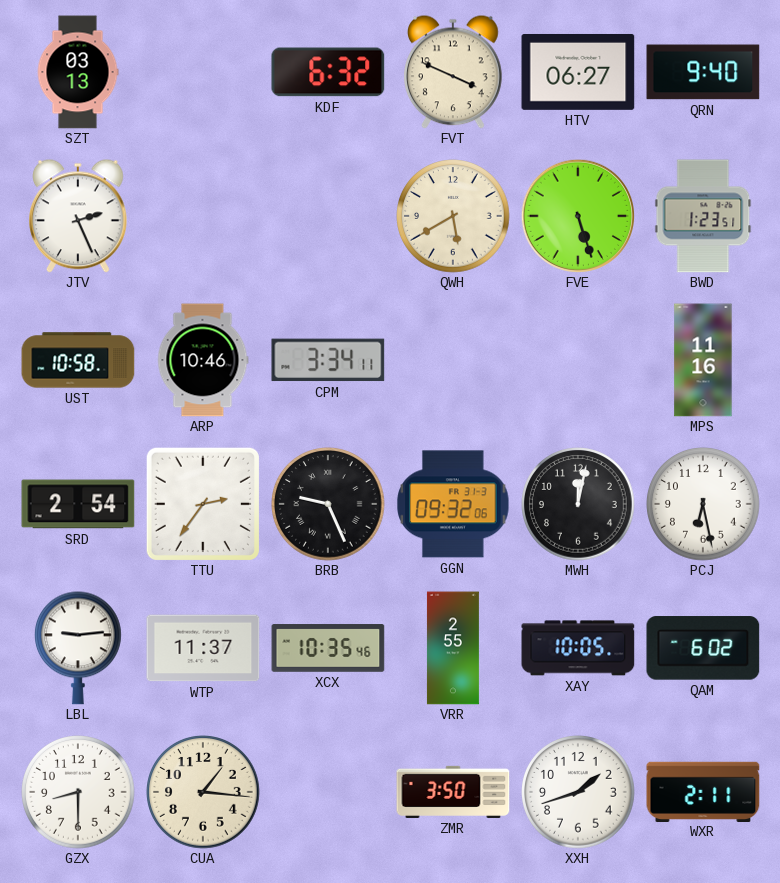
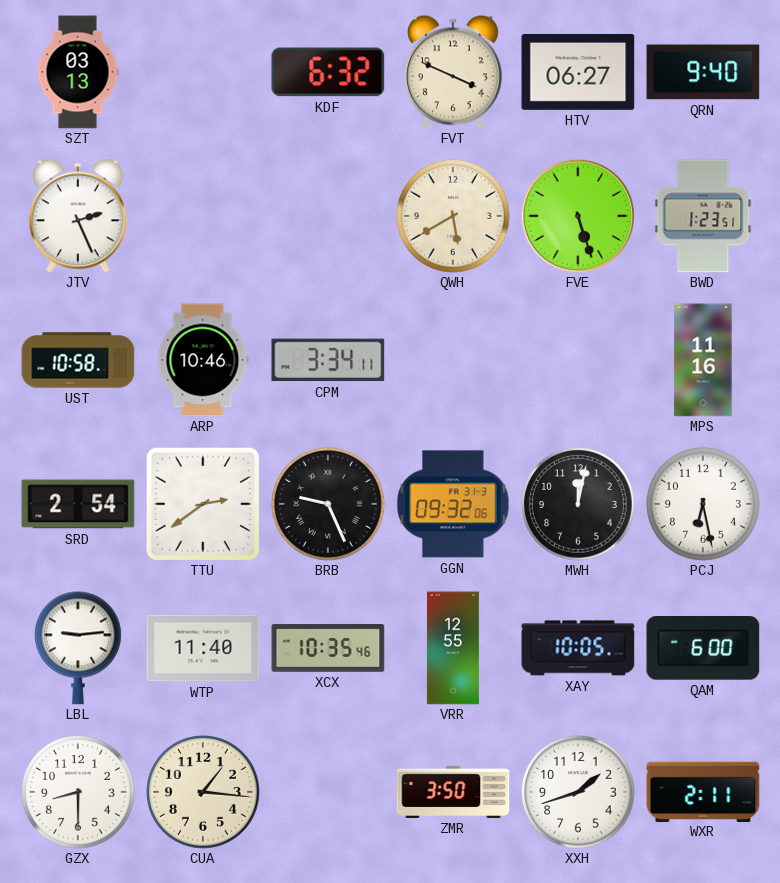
TTU: 2:36 -> 2:39 (203, 504)
WTP: 11:37 -> 11:40 (203, 648)
VRR: 2:55 -> 12:55 (453, 648)
QAM: 6:02 -> 6:00 (703, 648)
